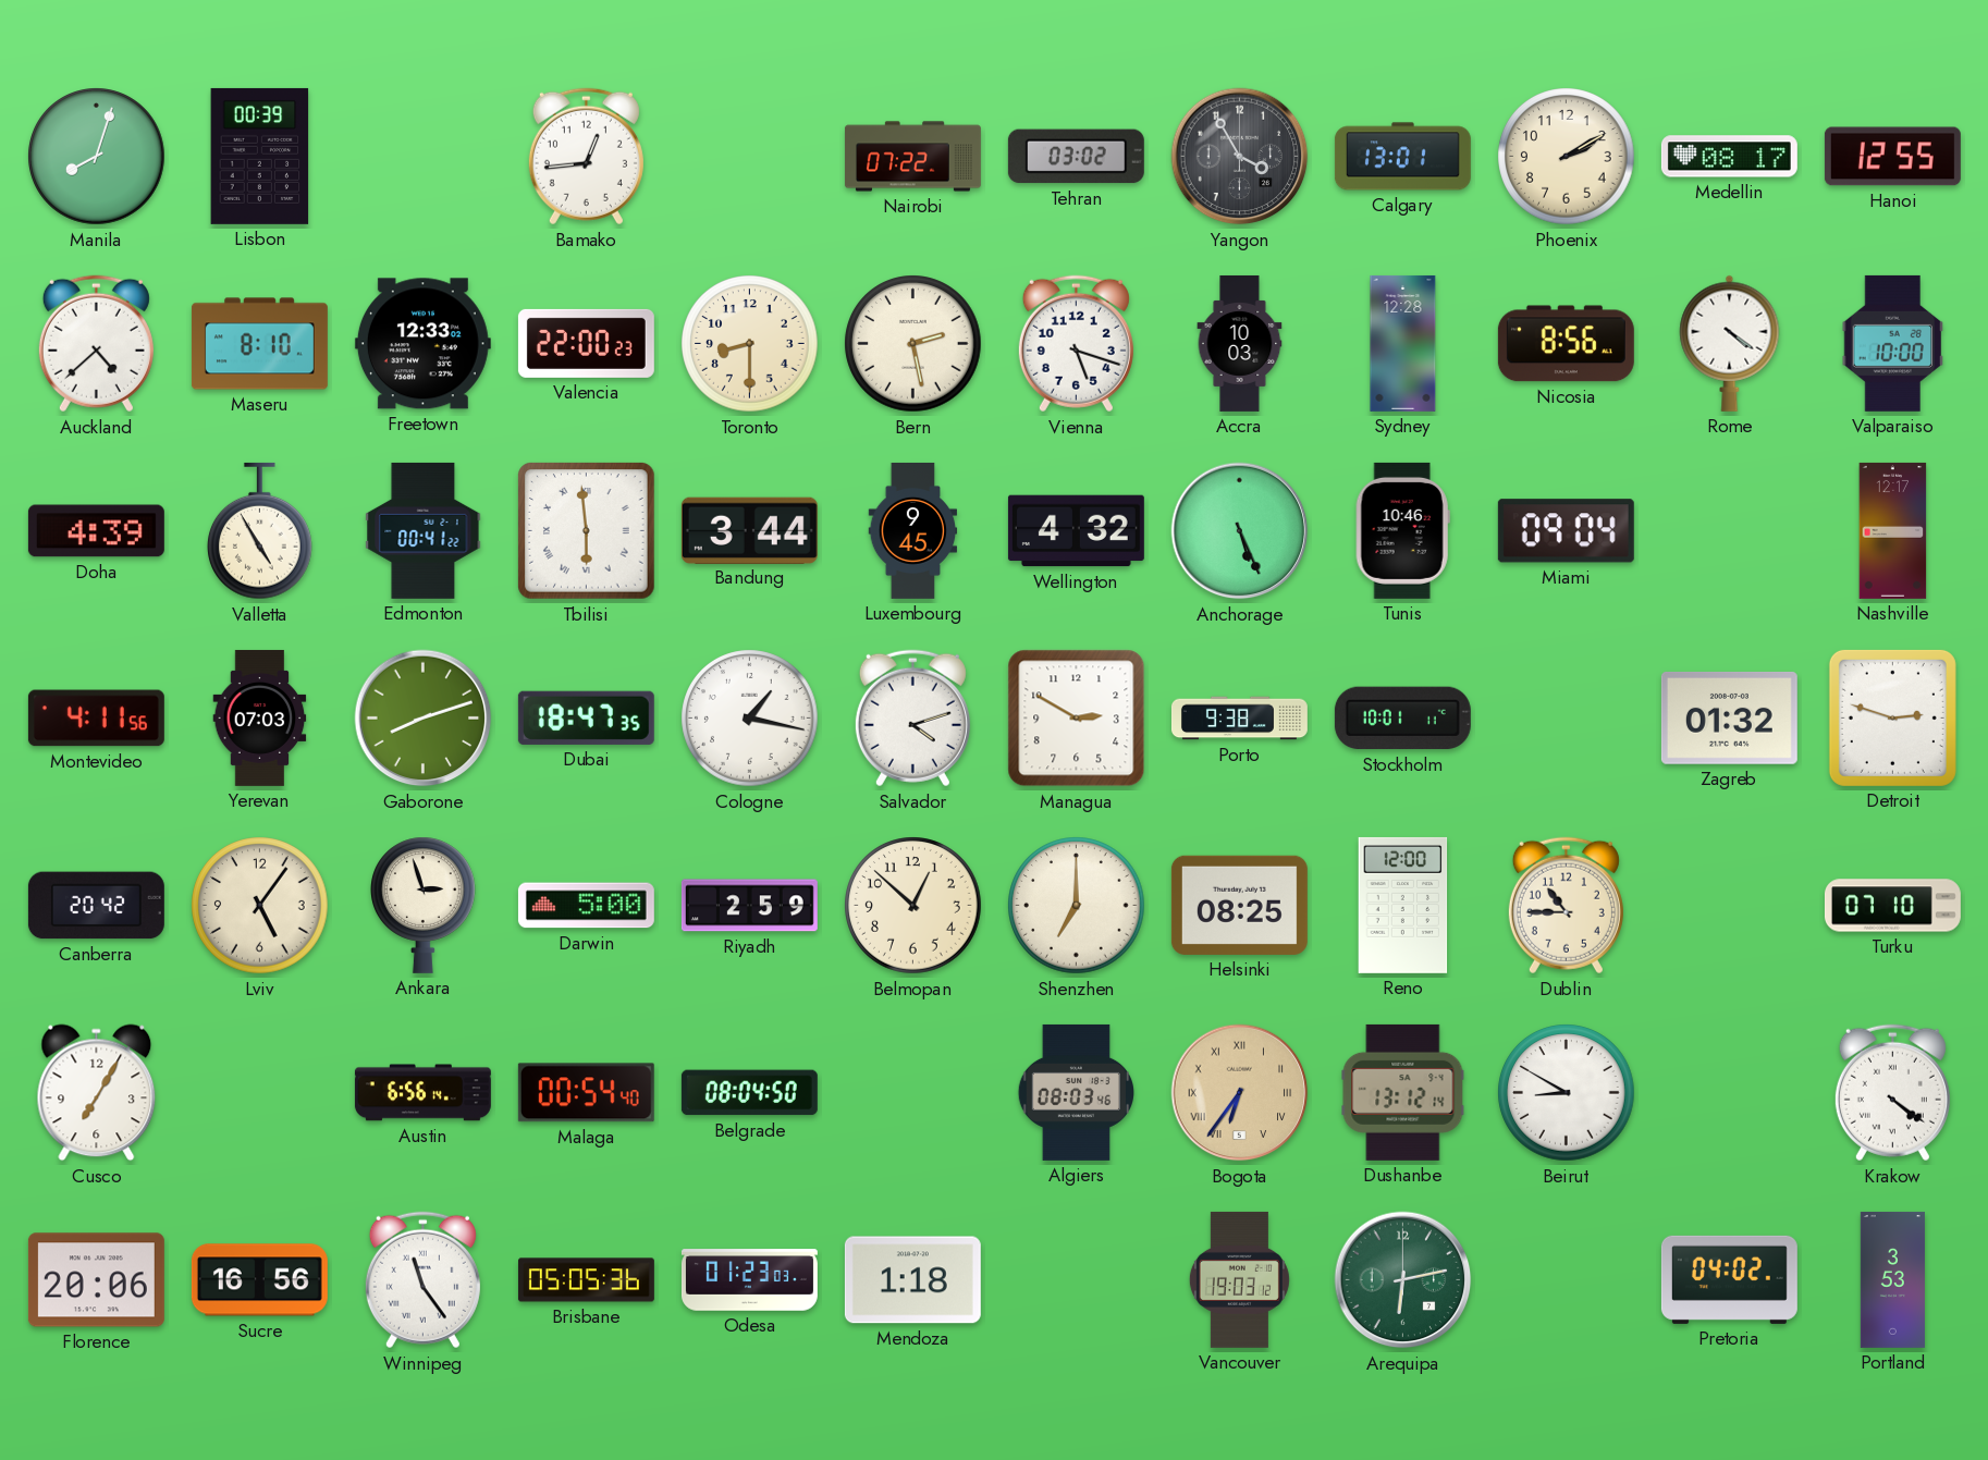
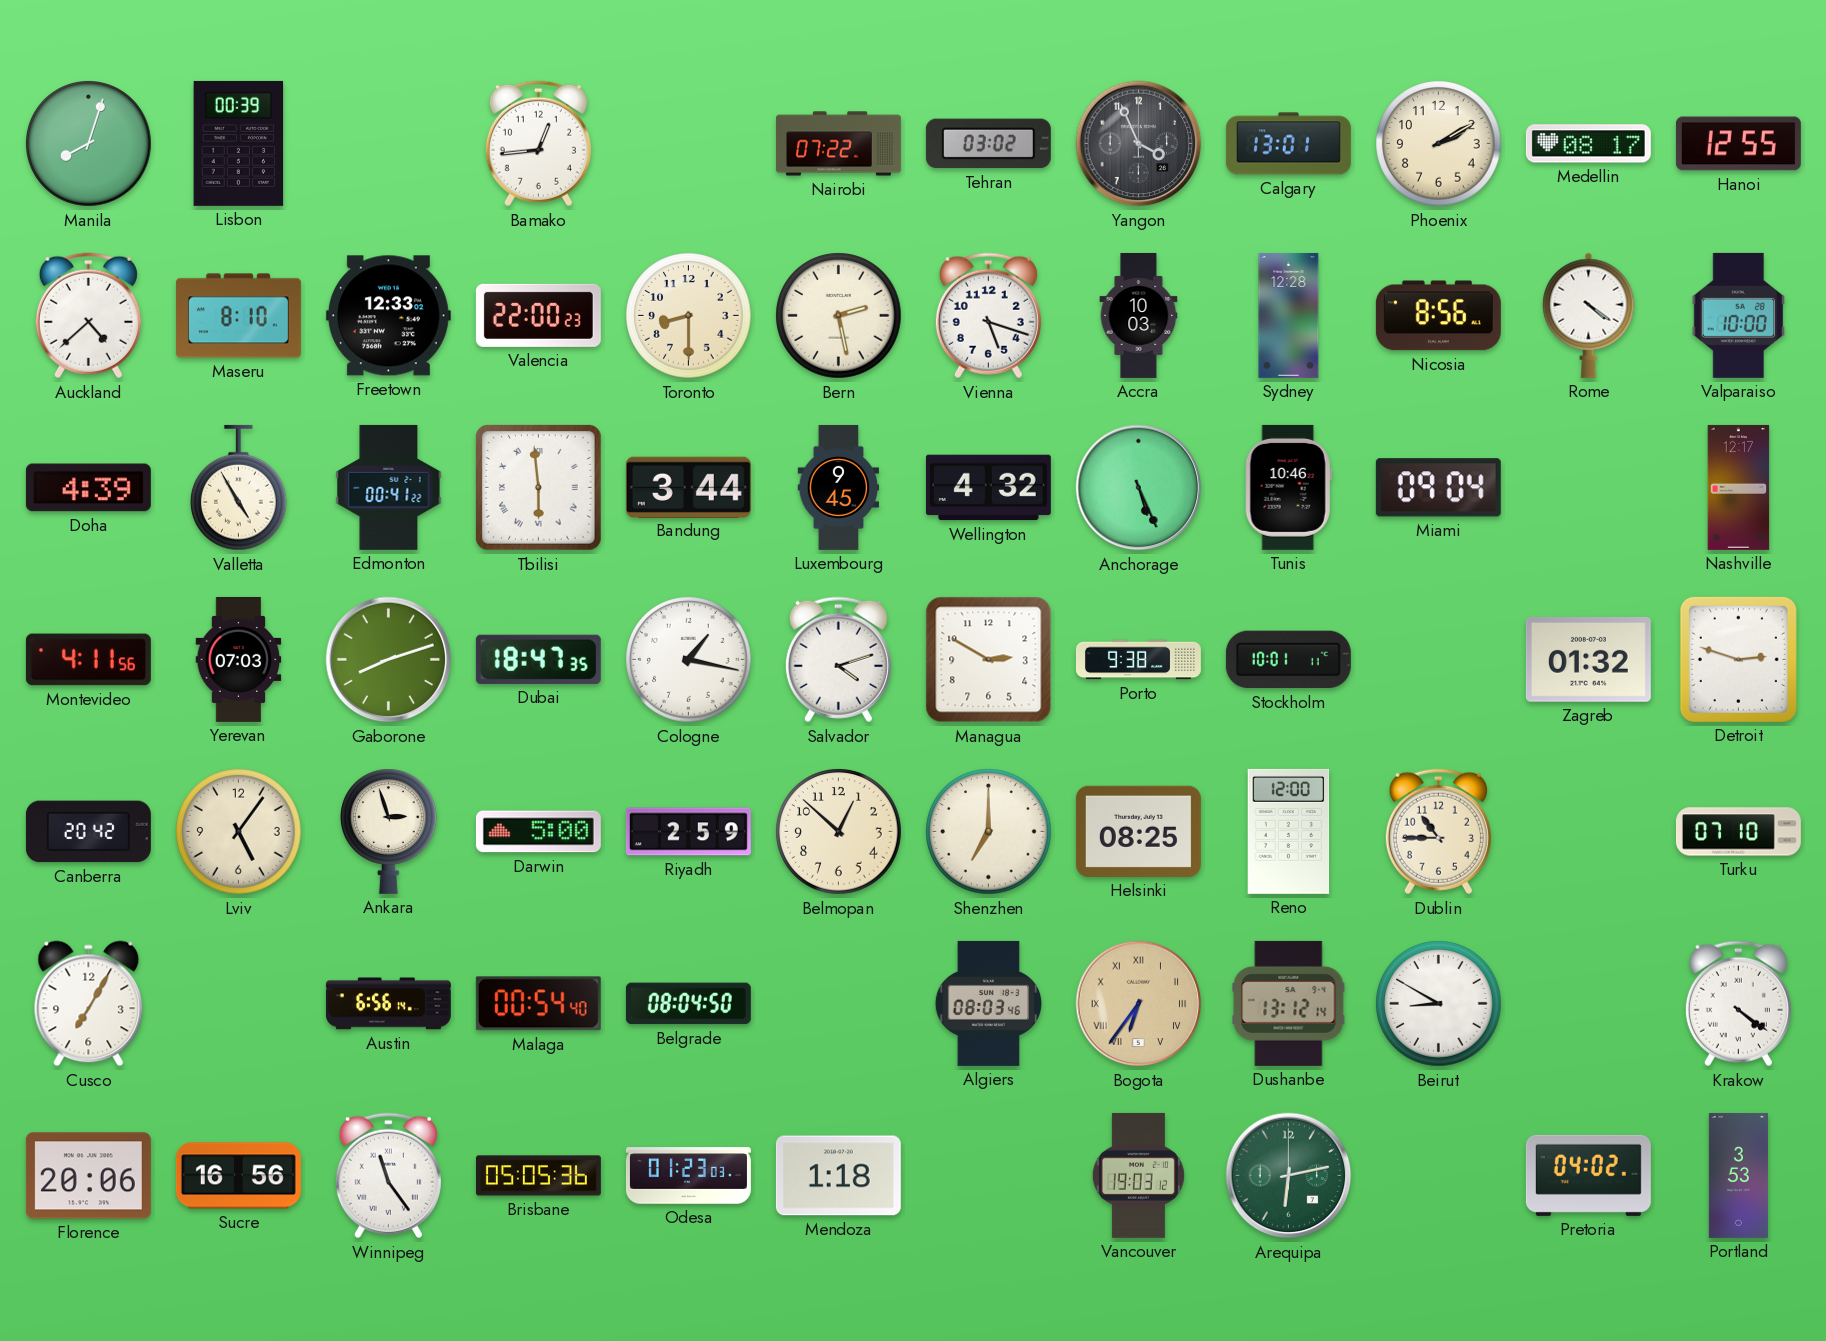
Yangon: 3:55 -> 3:56 (1139, 144)
